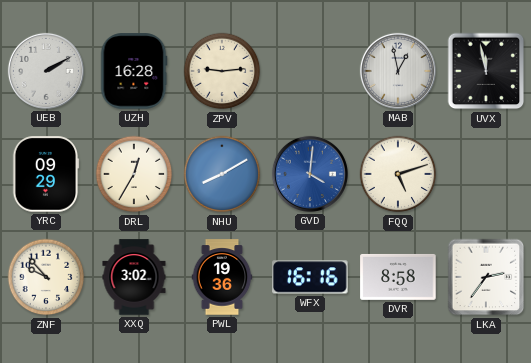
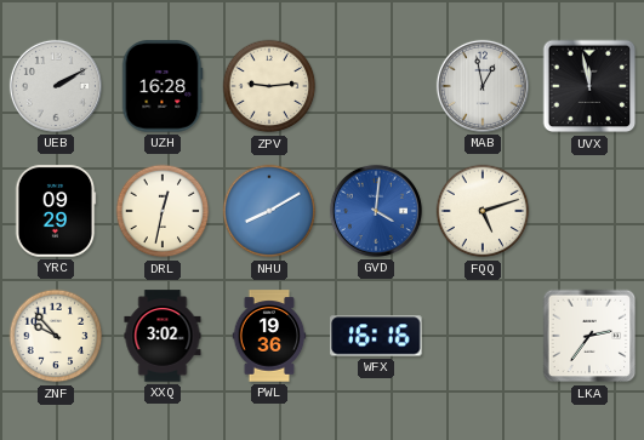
DRL: 12:35 -> 12:32 (163, 211)
DVR: 8:58 -> none (398, 277)
